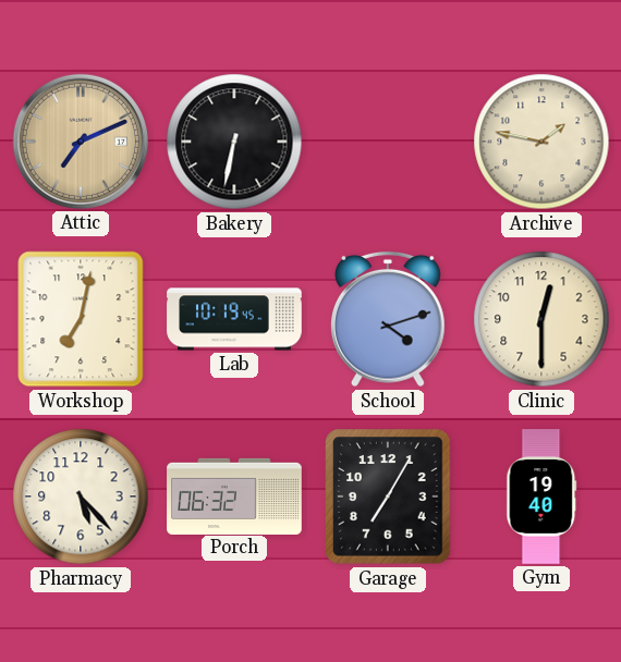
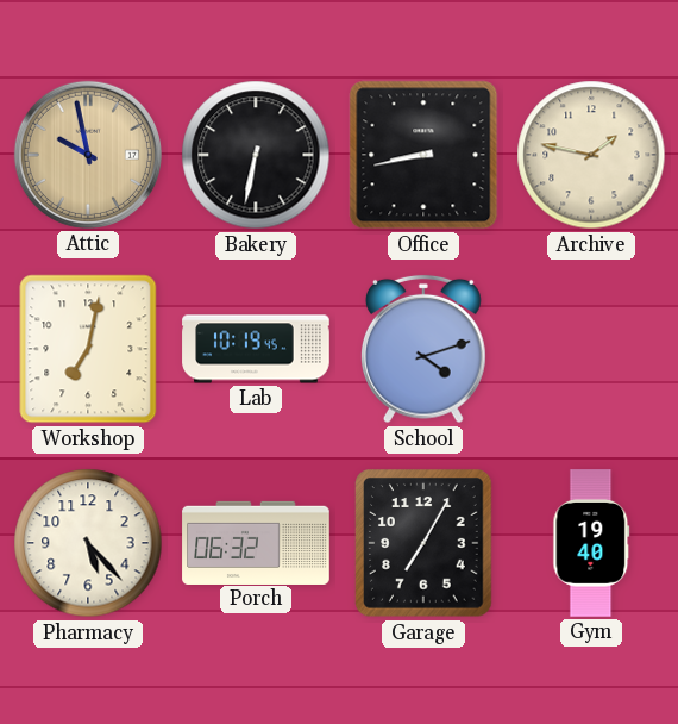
Attic: 7:11 -> 9:58 (88, 155)
Office: none -> 8:43 (423, 155)
Clinic: 12:30 -> none (541, 319)
